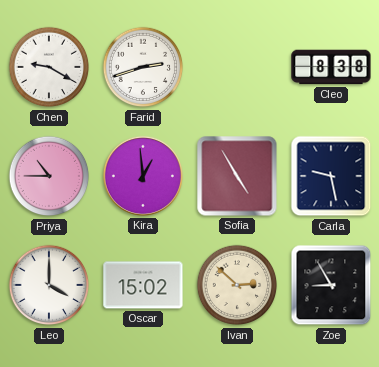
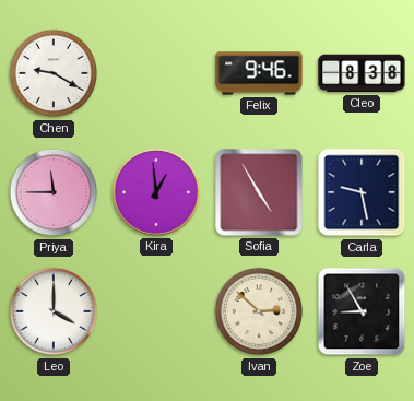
Farid: 2:42 -> none (143, 67)
Felix: none -> 9:46 (259, 73)
Priya: 10:45 -> 11:45 (54, 192)
Oscar: 15:02 -> none (143, 285)
